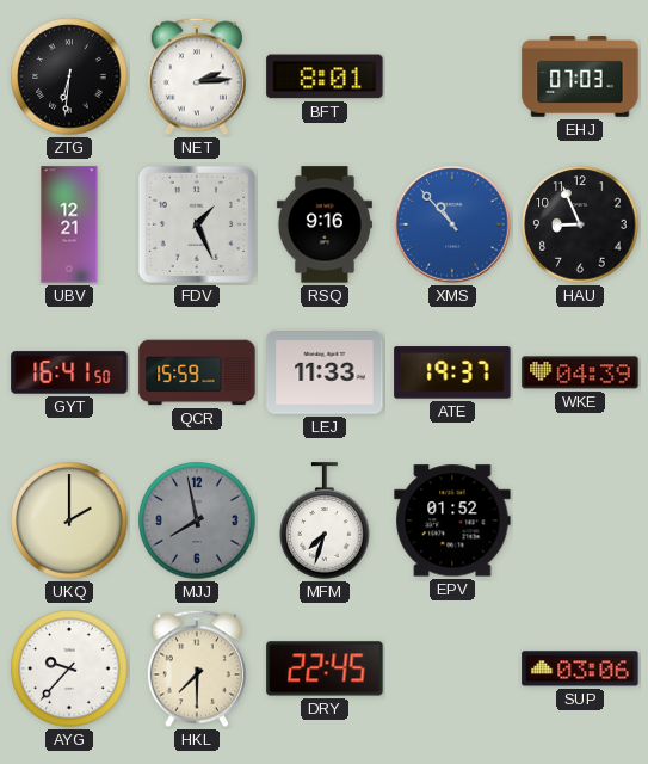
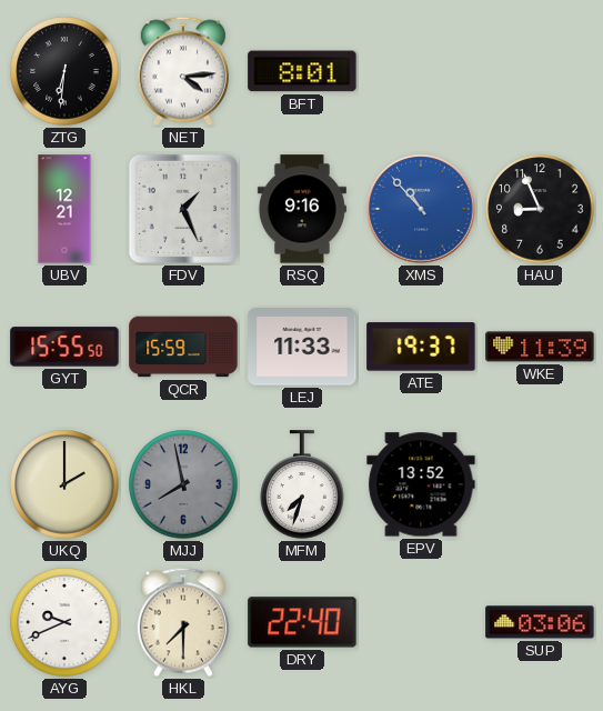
NET: 2:14 -> 4:14 (183, 71)
EHJ: 07:03 -> none (580, 76)
GYT: 16:41 -> 15:55 (64, 347)
WKE: 04:39 -> 11:39 (540, 347)
EPV: 01:52 -> 13:52 (421, 484)
AYG: 9:37 -> 9:41 (64, 622)
DRY: 22:45 -> 22:40 (302, 622)
